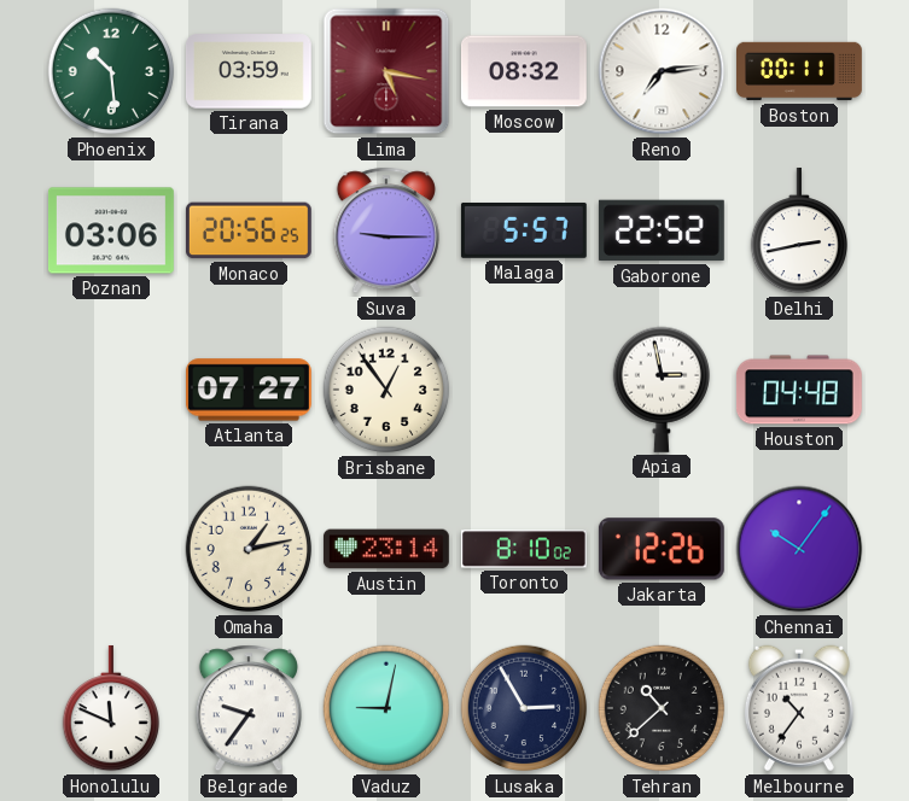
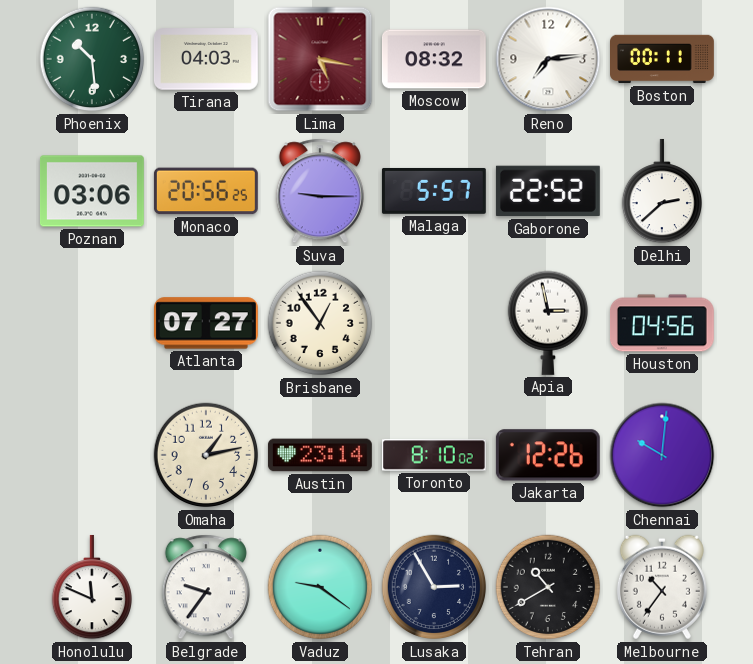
Tirana: 03:59 -> 04:03 (206, 59)
Delhi: 2:43 -> 2:38 (661, 191)
Houston: 04:48 -> 04:56 (662, 323)
Chennai: 10:06 -> 10:01 (662, 455)
Vaduz: 9:02 -> 9:21 (320, 587)
Tehran: 10:38 -> 10:40 (548, 587)
